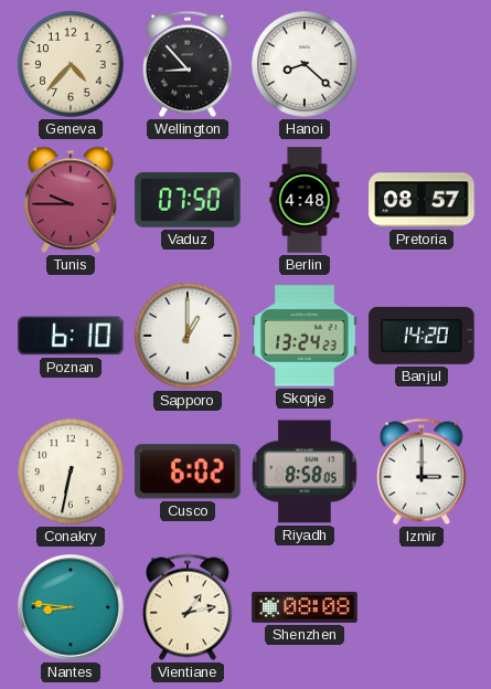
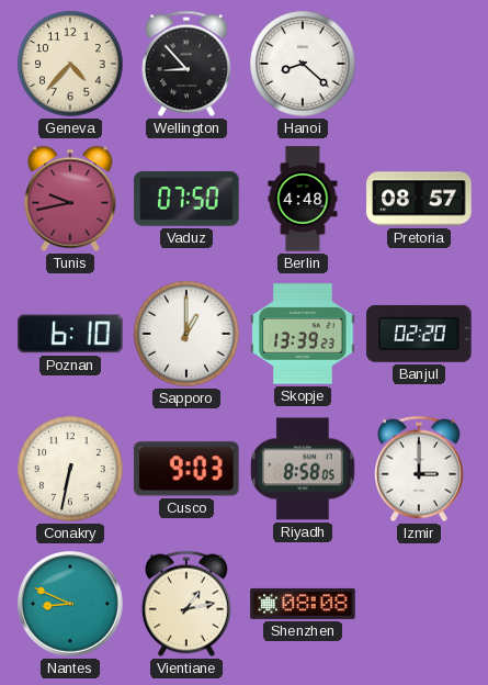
Tunis: 9:45 -> 9:43 (70, 199)
Skopje: 13:24 -> 13:39 (303, 334)
Banjul: 14:20 -> 02:20 (419, 334)
Cusco: 6:02 -> 9:03 (186, 469)
Nantes: 8:46 -> 8:49 (70, 604)
